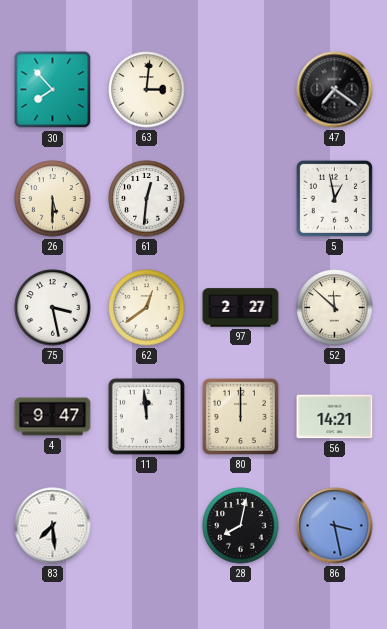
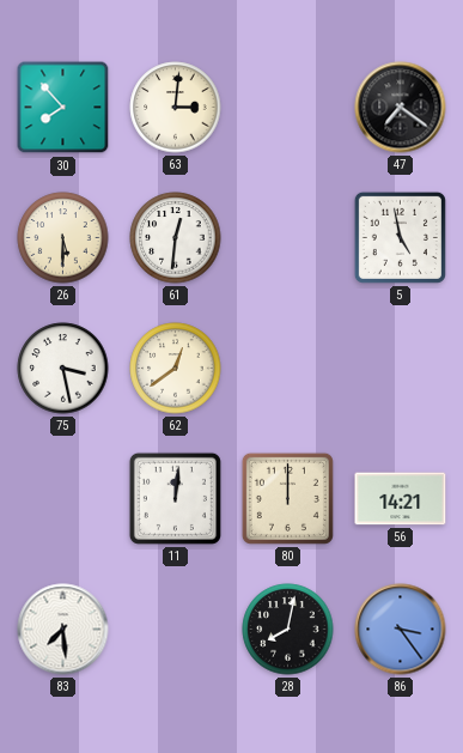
5: 12:58 -> 4:58 (400, 237)
97: 2:27 -> none (241, 308)
52: 11:52 -> none (335, 308)
4: 9:47 -> none (53, 417)
11: 11:59 -> 12:01 (175, 498)
86: 3:28 -> 3:24 (401, 630)
